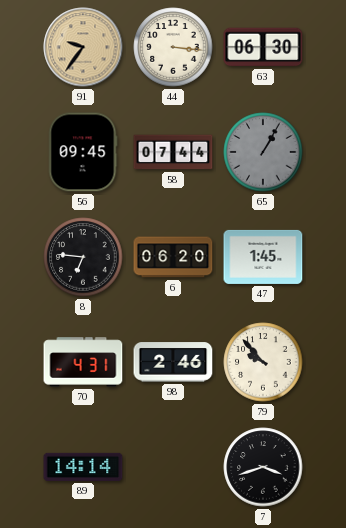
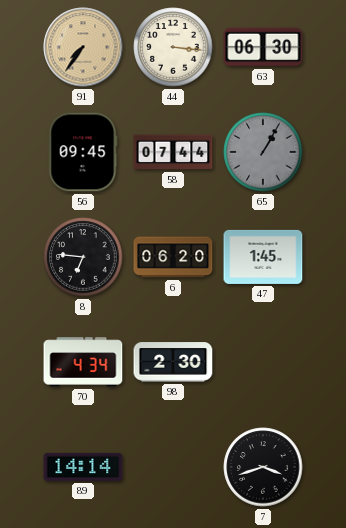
91: 9:36 -> 7:36 (83, 47)
70: 4:31 -> 4:34 (83, 362)
98: 2:46 -> 2:30 (173, 362)
79: 9:53 -> none (263, 362)
